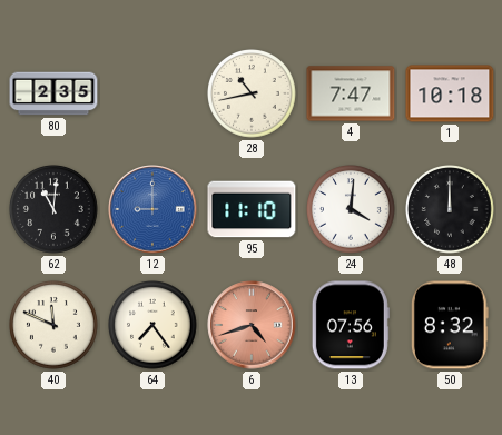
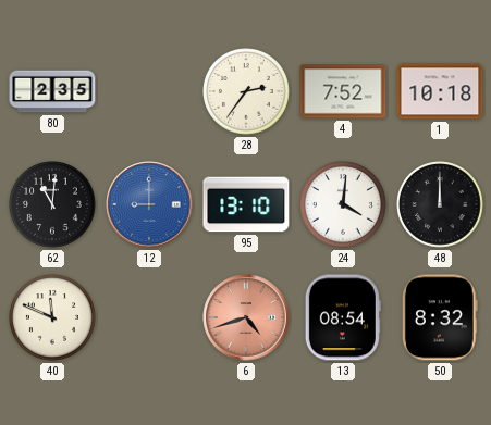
28: 10:43 -> 2:36 (247, 92)
4: 7:47 -> 7:52 (343, 91)
95: 11:10 -> 13:10 (246, 204)
64: 7:24 -> none (154, 326)
13: 07:56 -> 08:54 (343, 317)
